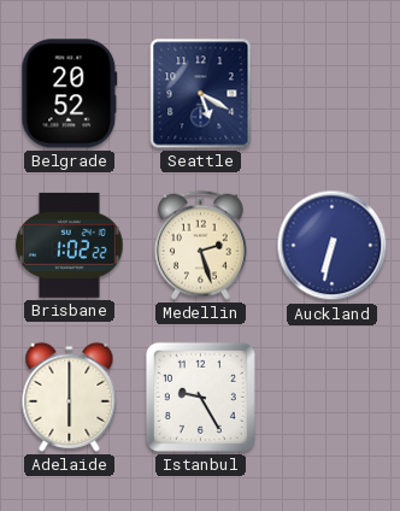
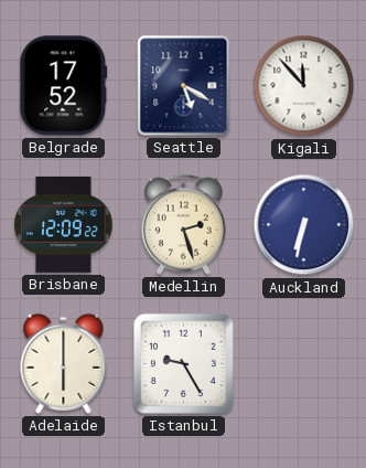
Belgrade: 20:52 -> 17:52 (64, 86)
Kigali: none -> 11:53 (304, 86)
Brisbane: 1:02 -> 12:09 (64, 224)
